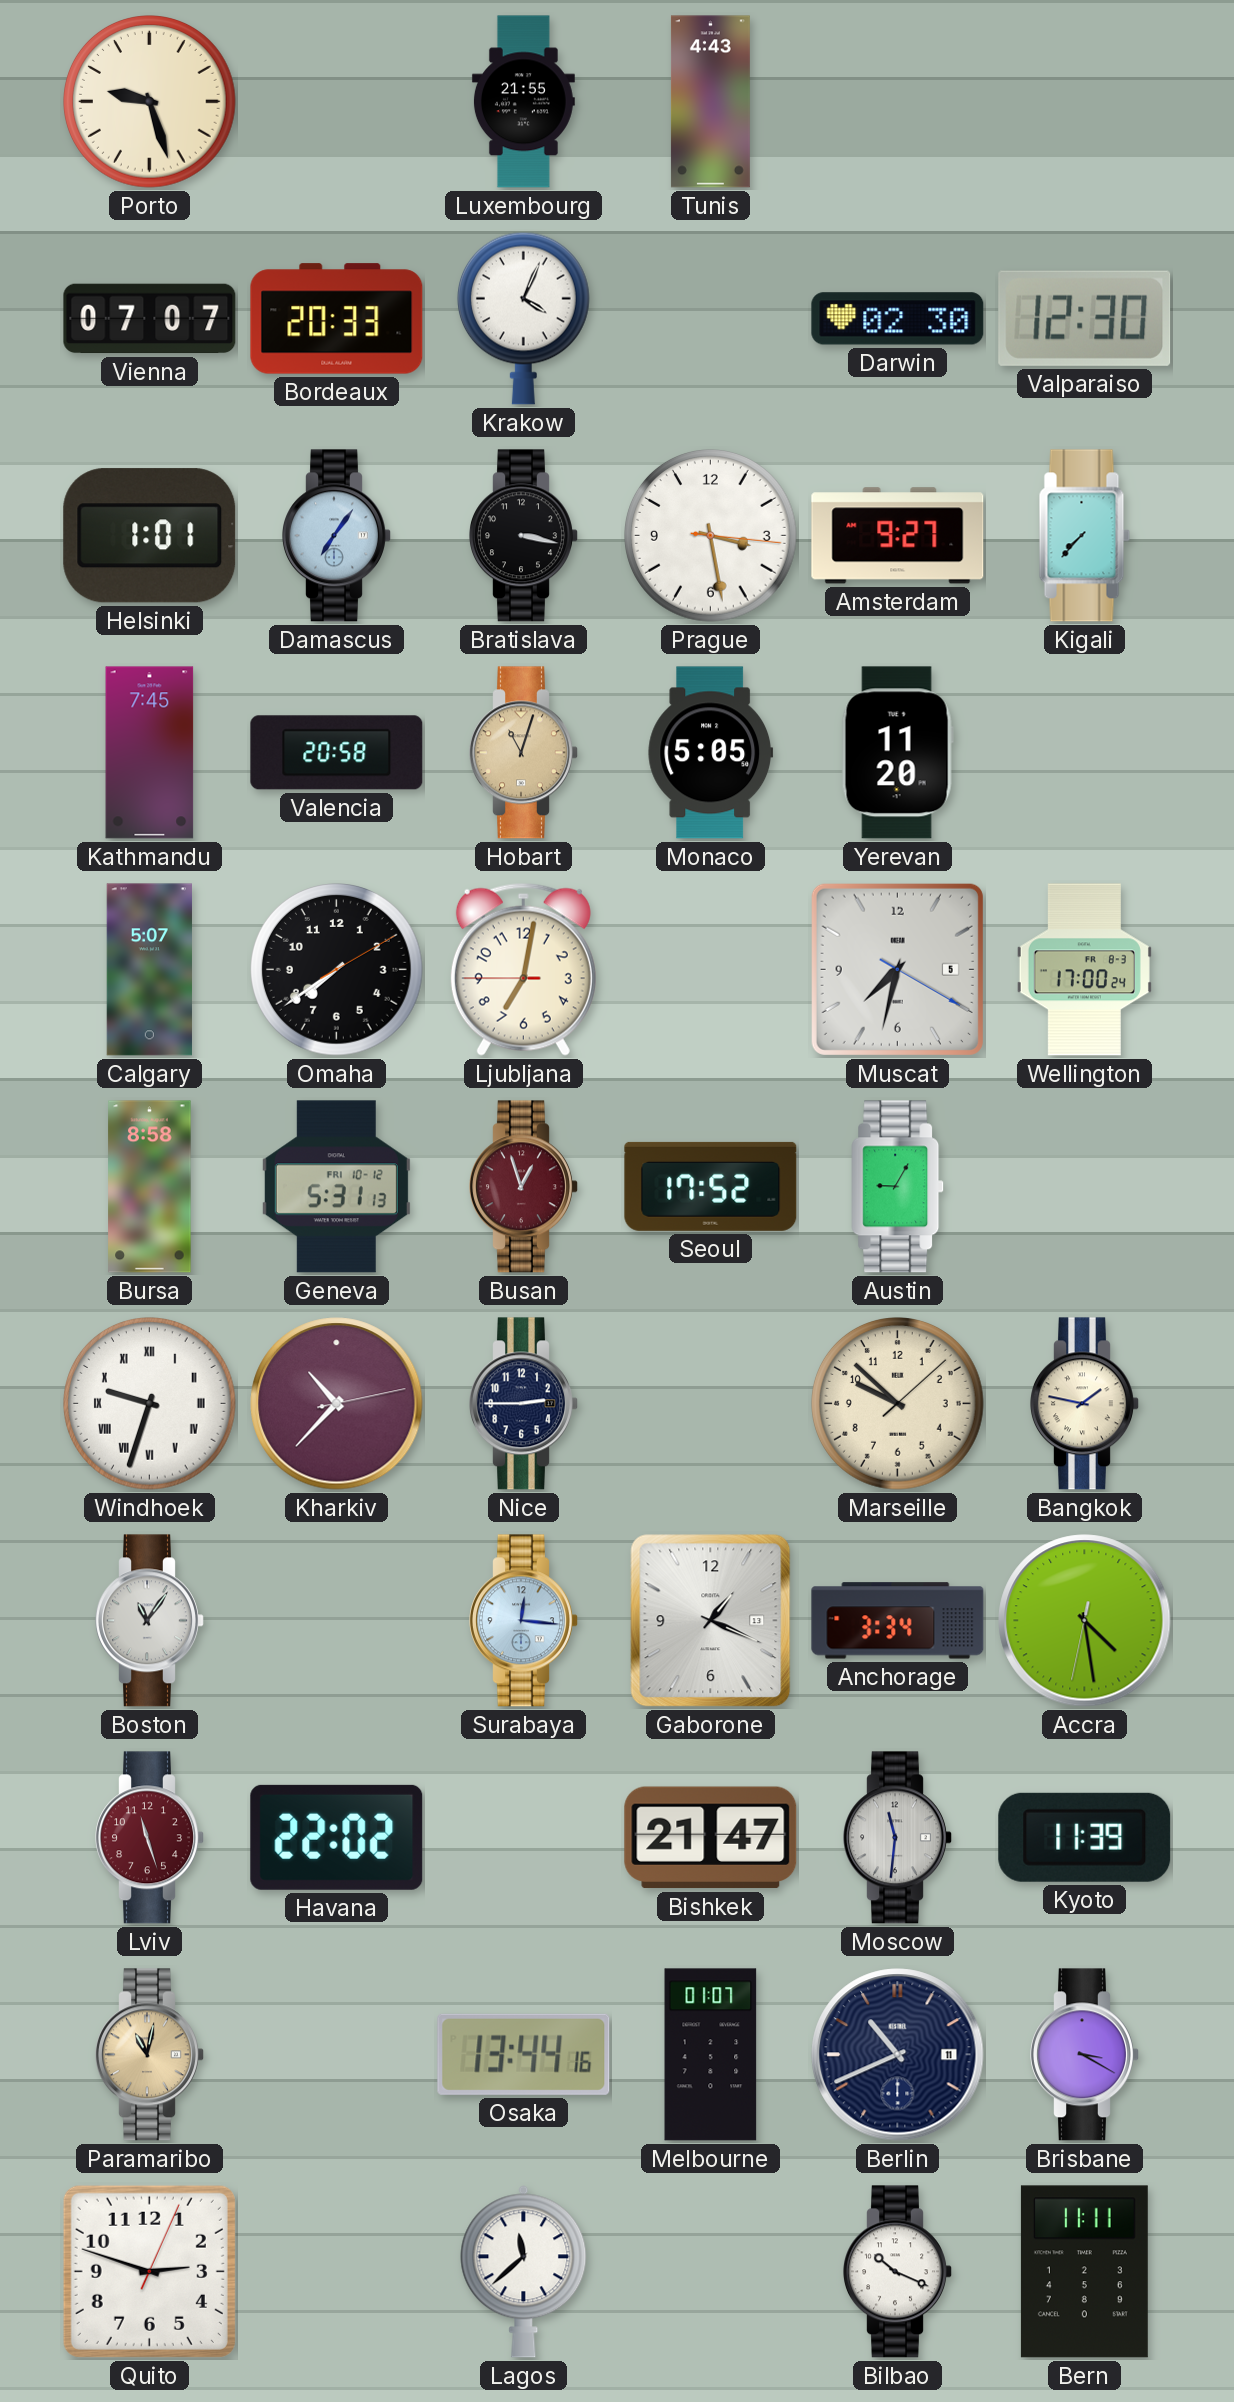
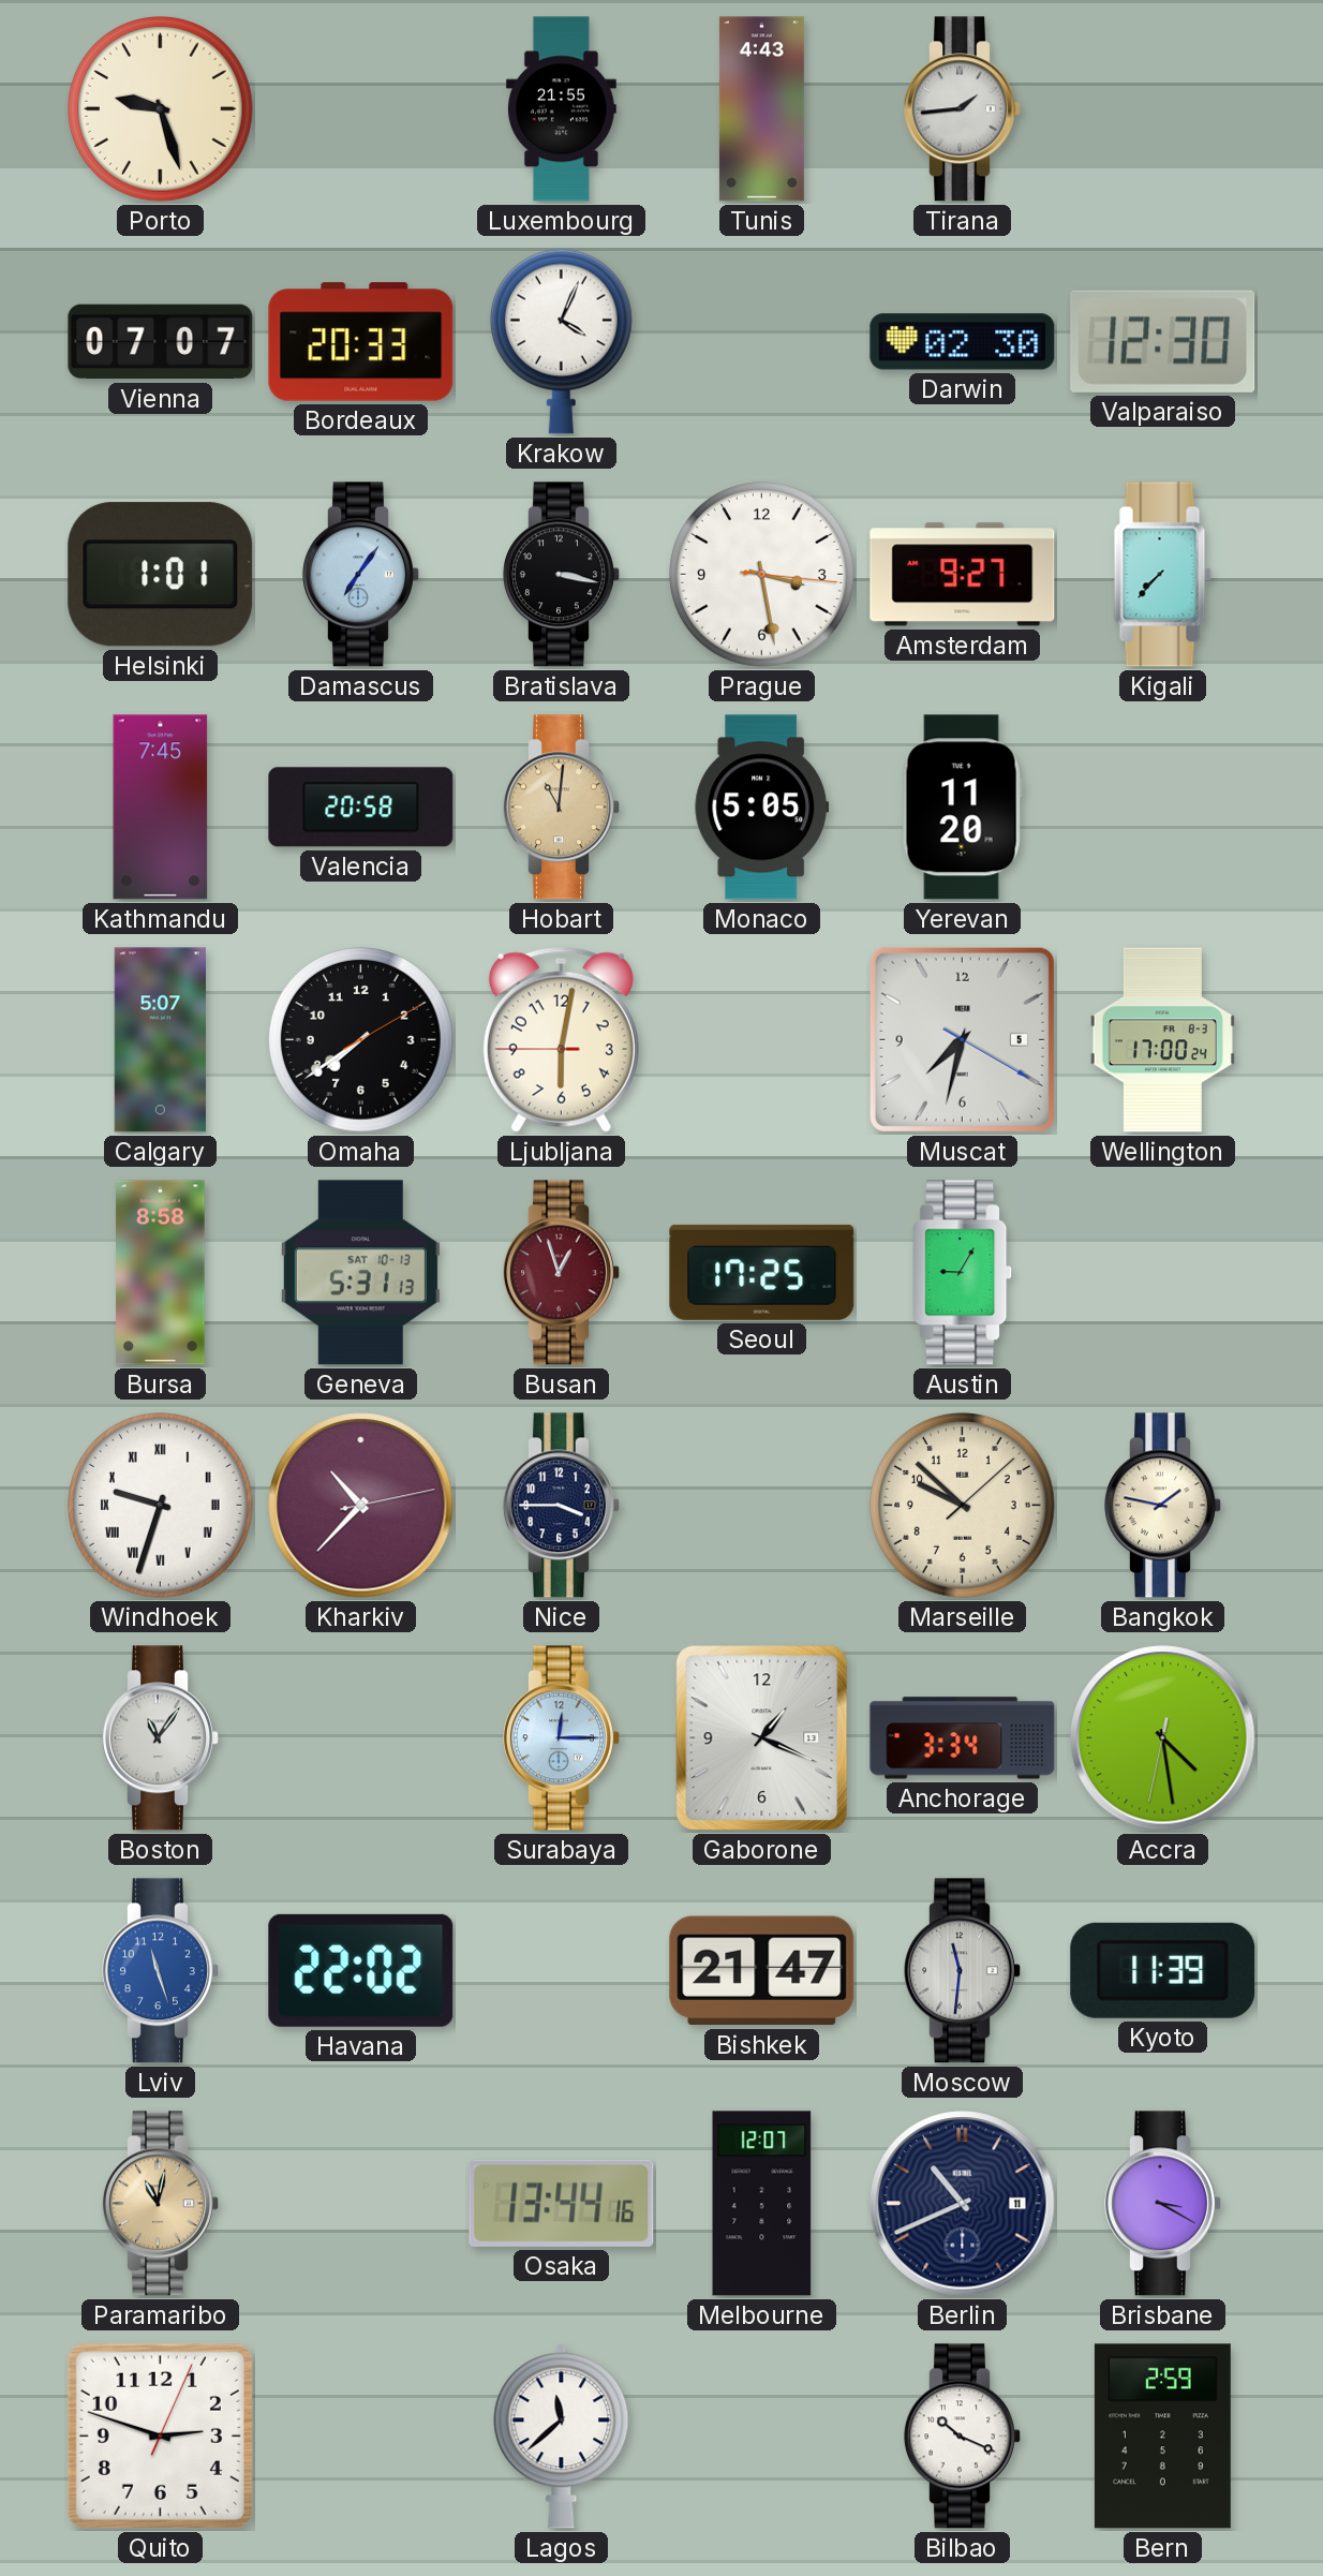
Tirana: none -> 1:44 (963, 109)
Hobart: 11:03 -> 11:01 (562, 808)
Ljubljana: 7:01 -> 6:01 (561, 1039)
Geneva date: FRI 10-12 -> SAT 10-13 (360, 1273)
Seoul: 17:52 -> 17:25 (762, 1272)
Nice: 2:45 -> 3:45 (562, 1506)
Surabaya: 12:16 -> 12:15 (562, 1738)
Lviv dial: burgundy -> blue (161, 1971)
Melbourne: 01:07 -> 12:07 (762, 2204)
Bern: 11:11 -> 2:59 (1162, 2437)
